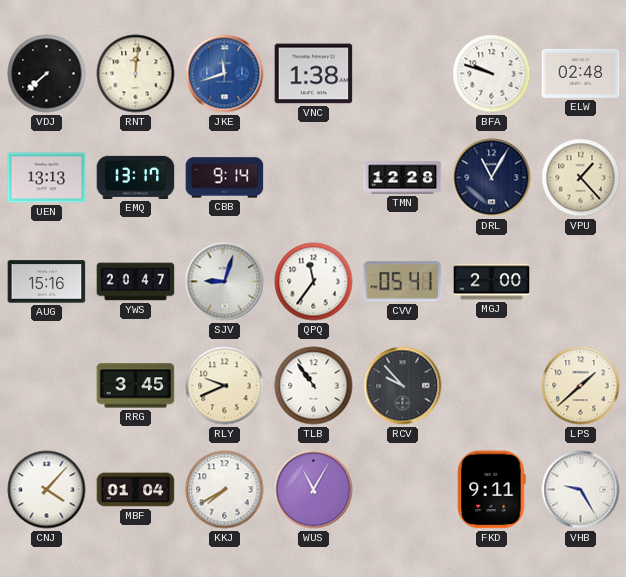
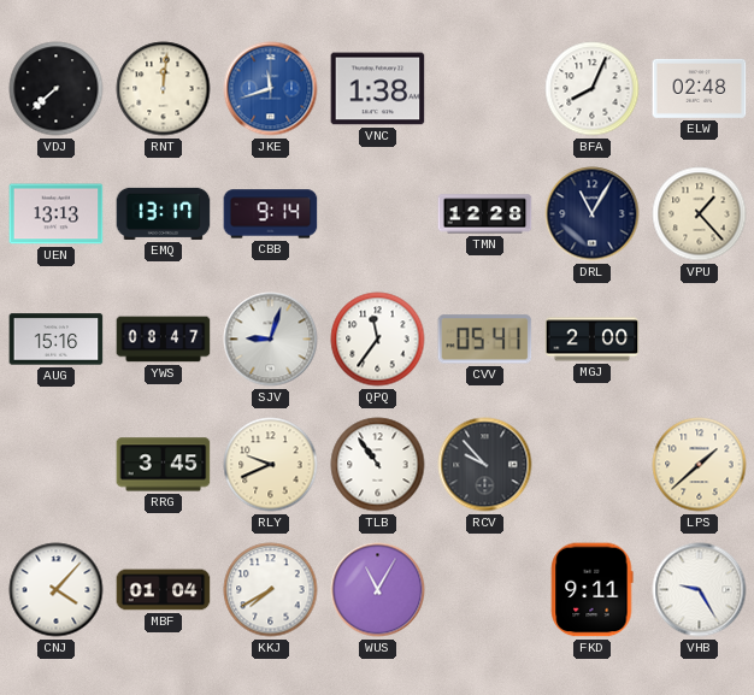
BFA: 9:48 -> 8:04 (593, 89)
YWS: 20:47 -> 08:47 (164, 340)
